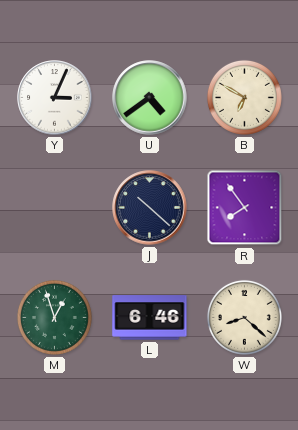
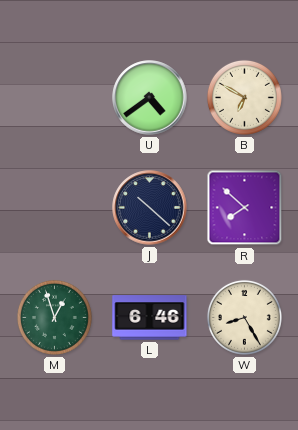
Y: 3:04 -> none (55, 98)
R: 7:54 -> 7:52 (245, 208)
W: 8:22 -> 8:25 (244, 317)
